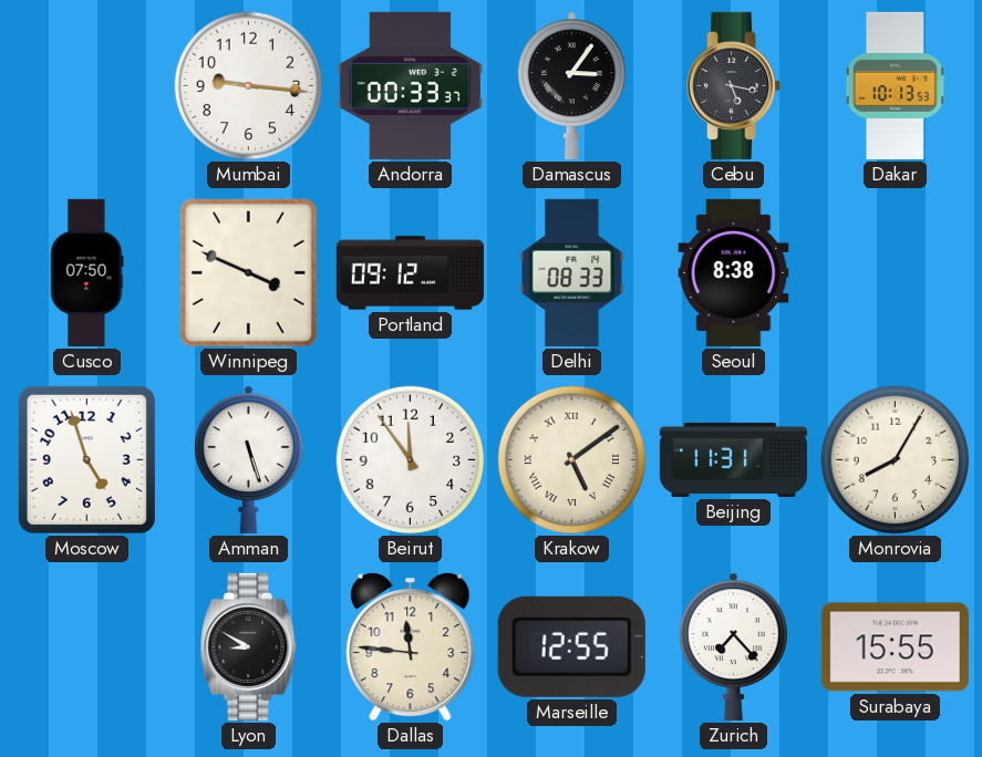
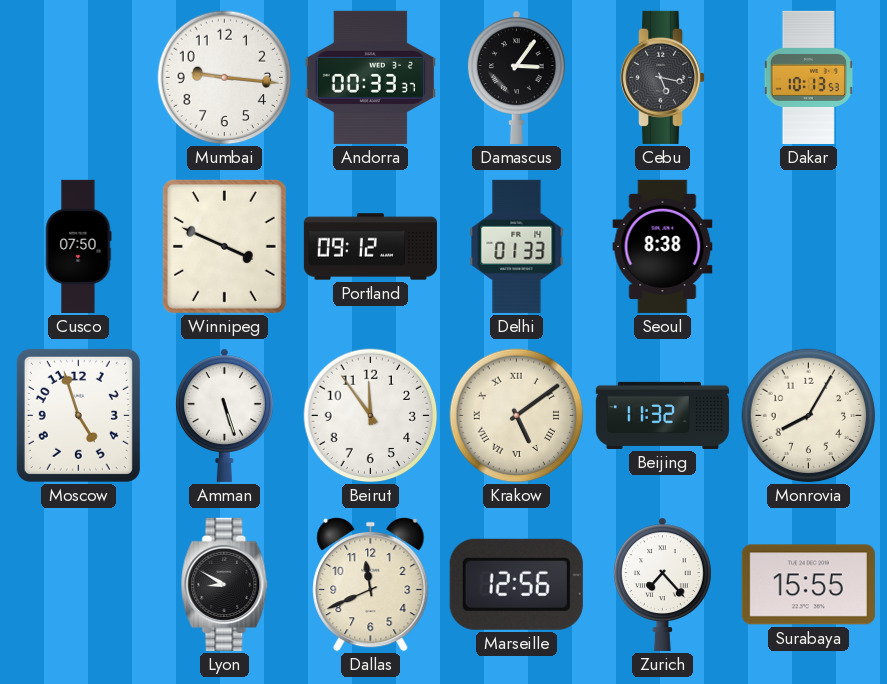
Delhi: 08:33 -> 01:33 (517, 246)
Beijing: 11:31 -> 11:32 (662, 415)
Dallas: 11:46 -> 11:41 (371, 584)
Marseille: 12:55 -> 12:56 (516, 584)
